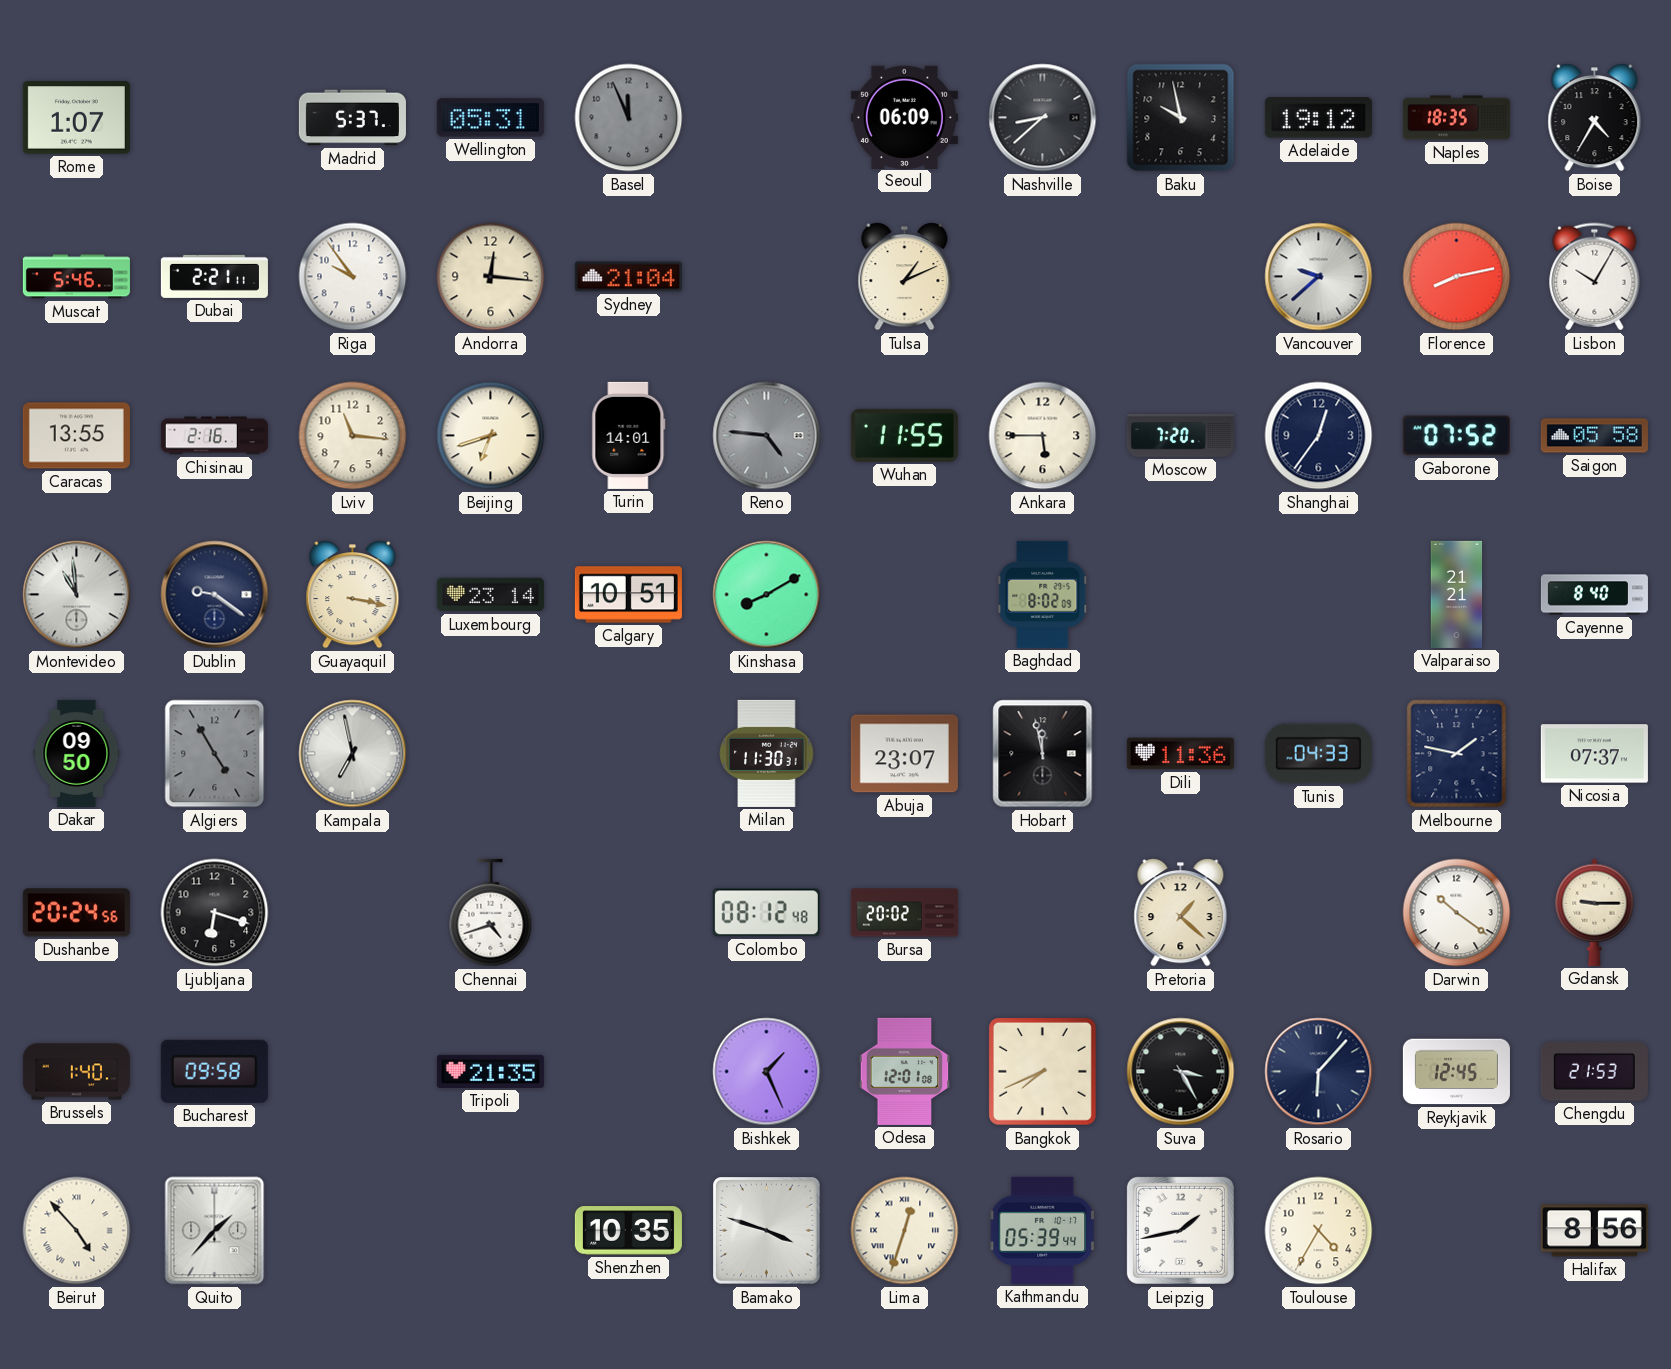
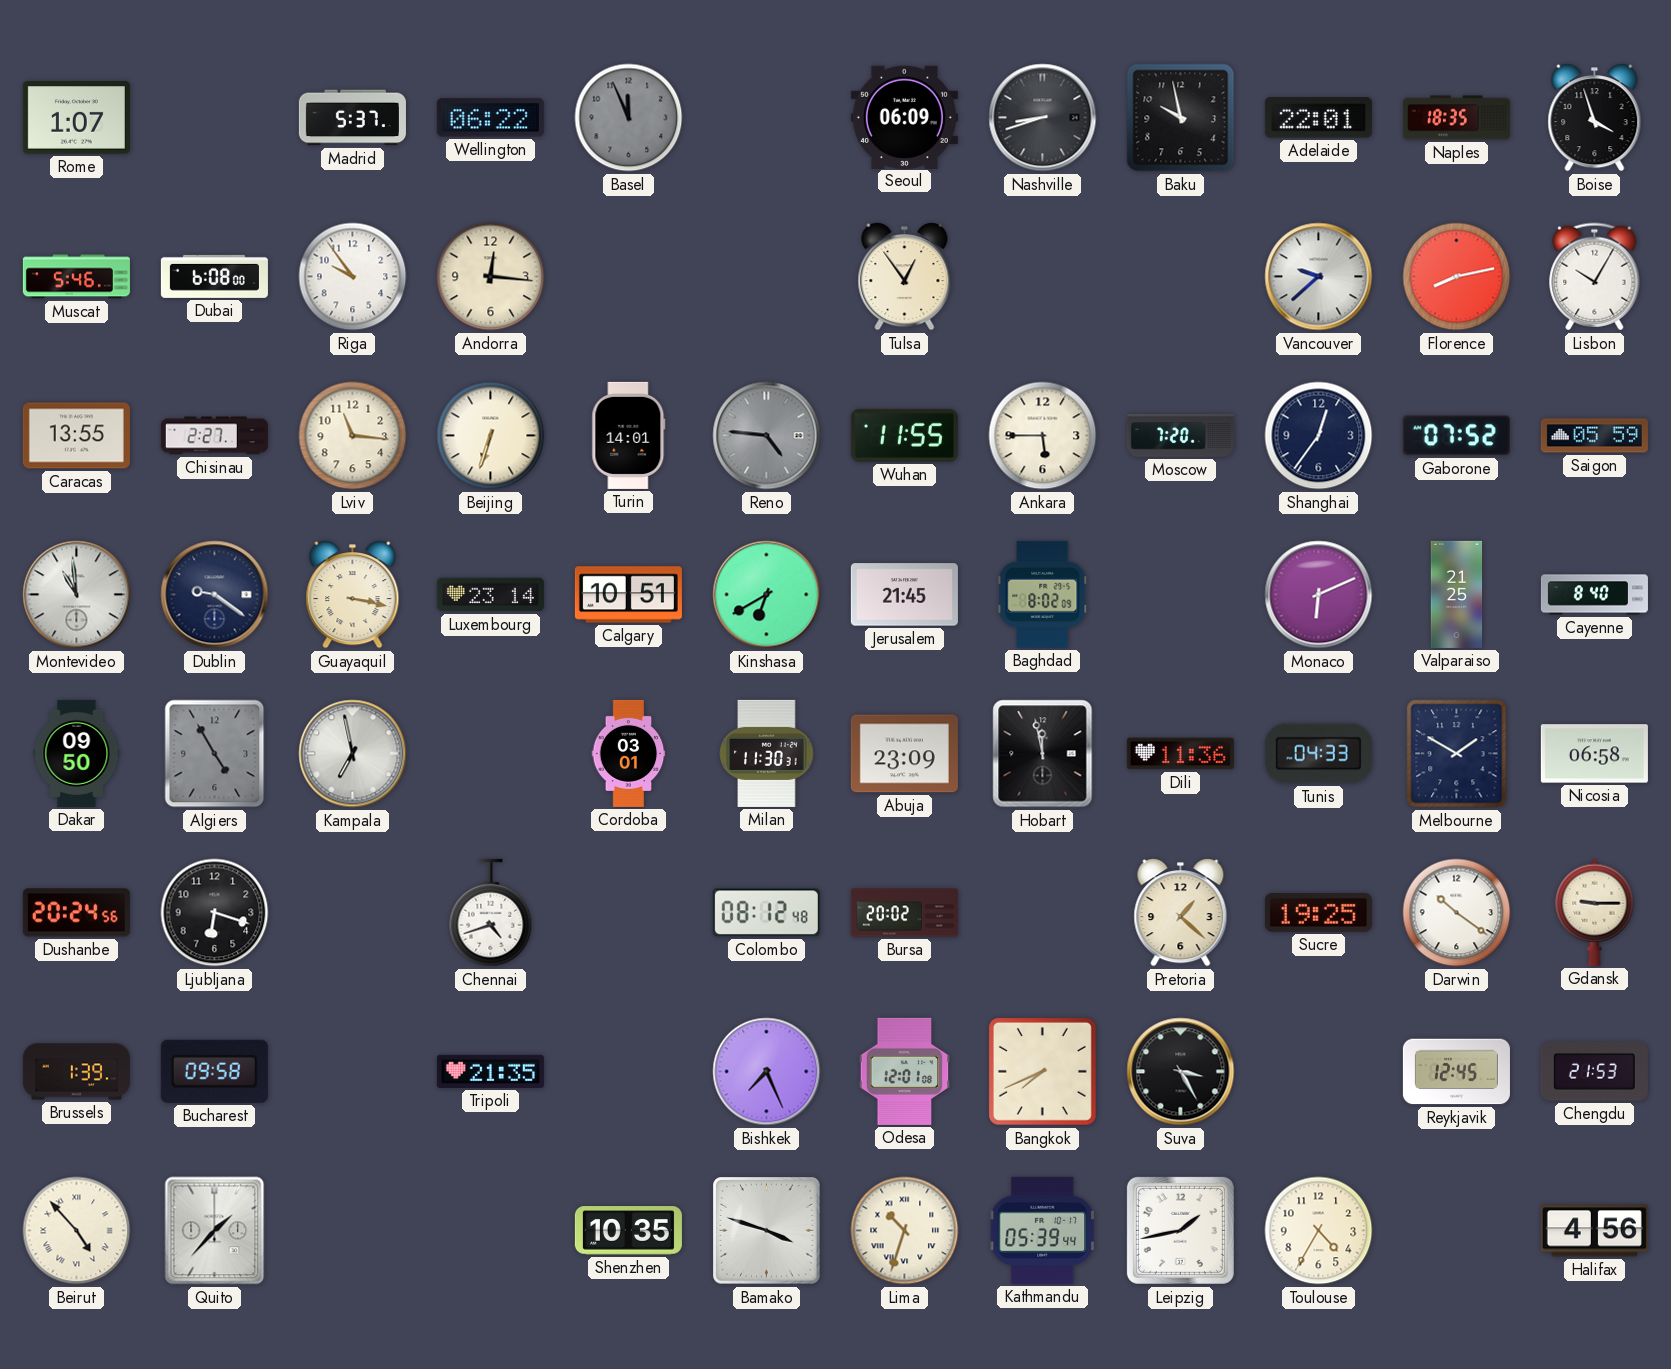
Wellington: 05:31 -> 06:22 (490, 118)
Nashville: 8:38 -> 8:42 (1043, 118)
Adelaide: 19:12 -> 22:01 (1318, 118)
Boise: 4:35 -> 3:57 (1595, 118)
Dubai: 2:21 -> 6:08 (214, 276)
Sydney: 21:04 -> none (628, 277)
Tulsa: 1:11 -> 12:54 (905, 277)
Chisinau: 2:16 -> 2:27 (214, 436)
Beijing: 6:42 -> 6:33 (491, 436)
Saigon: 05:58 -> 05:59 (1594, 436)
Kinshasa: 8:10 -> 6:40 (767, 595)
Jerusalem: none -> 21:45 (904, 595)
Monaco: none -> 6:11 (1319, 595)
Valparaiso: 21:21 -> 21:25 (1457, 594)
Cordoba: none -> 03:01 (629, 753)
Abuja: 23:07 -> 23:09 (904, 754)
Melbourne: 1:47 -> 1:50 (1457, 754)
Nicosia: 07:37 -> 06:58 (1594, 754)
Sucre: none -> 19:25 (1318, 912)
Brussels: 1:40 -> 1:39 (76, 1072)
Bishkek: 1:26 -> 7:26 (767, 1072)
Rosario: 6:07 -> none (1319, 1072)
Lima: 12:33 -> 10:33 (905, 1231)
Halifax: 8:56 -> 4:56 (1594, 1231)
